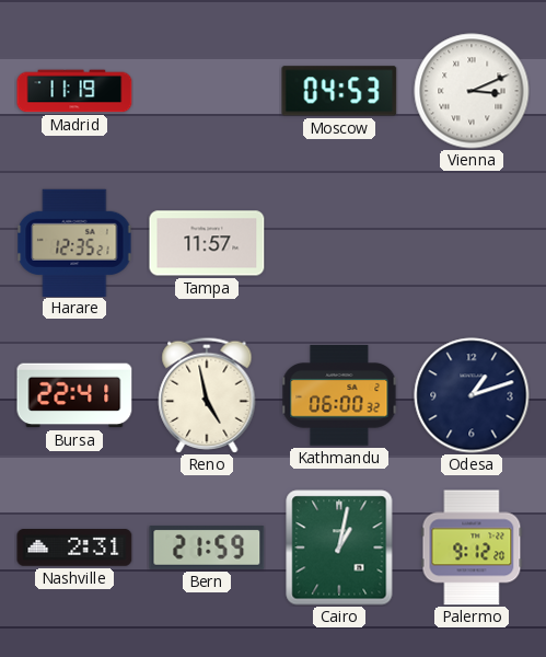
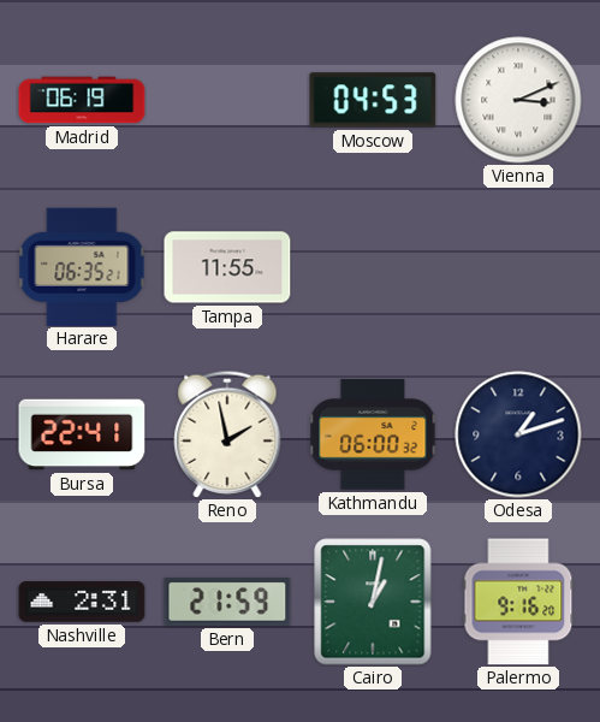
Madrid: 11:19 -> 06:19 (82, 100)
Harare: 12:35 -> 06:35 (82, 266)
Tampa: 11:57 -> 11:55 (227, 267)
Reno: 4:58 -> 1:58 (227, 434)
Palermo: 9:12 -> 9:16 (518, 602)
